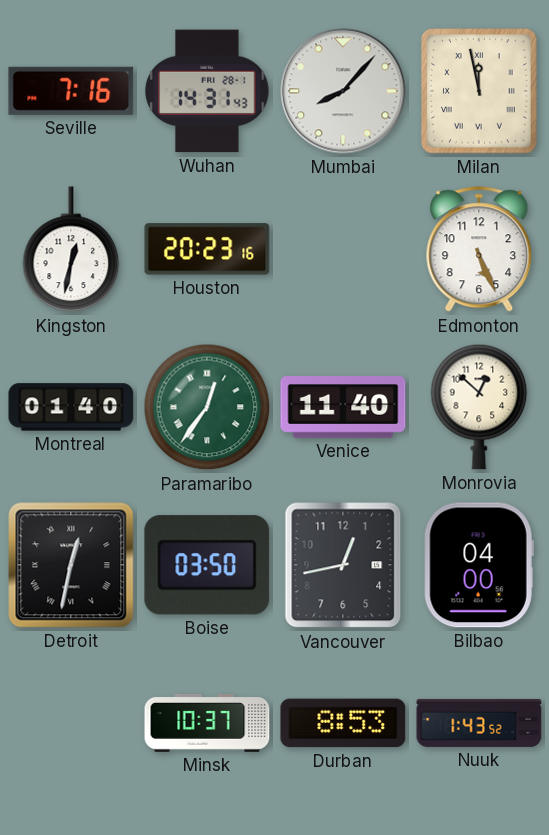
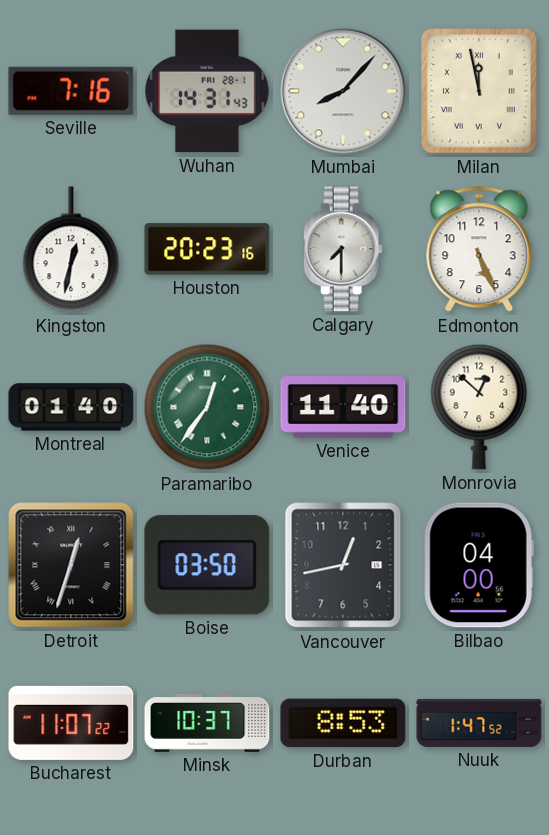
Calgary: none -> 7:30 (343, 249)
Detroit: 12:32 -> 12:33 (71, 565)
Bucharest: none -> 11:07 (71, 723)
Nuuk: 1:43 -> 1:47 (479, 723)
